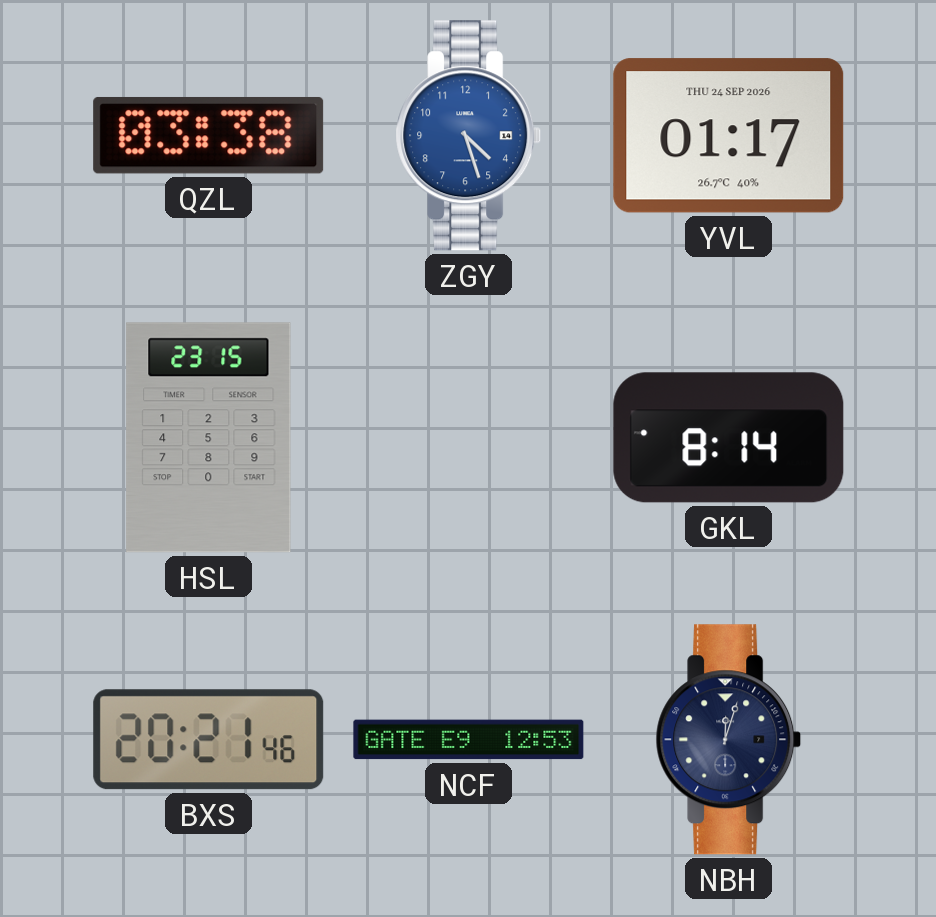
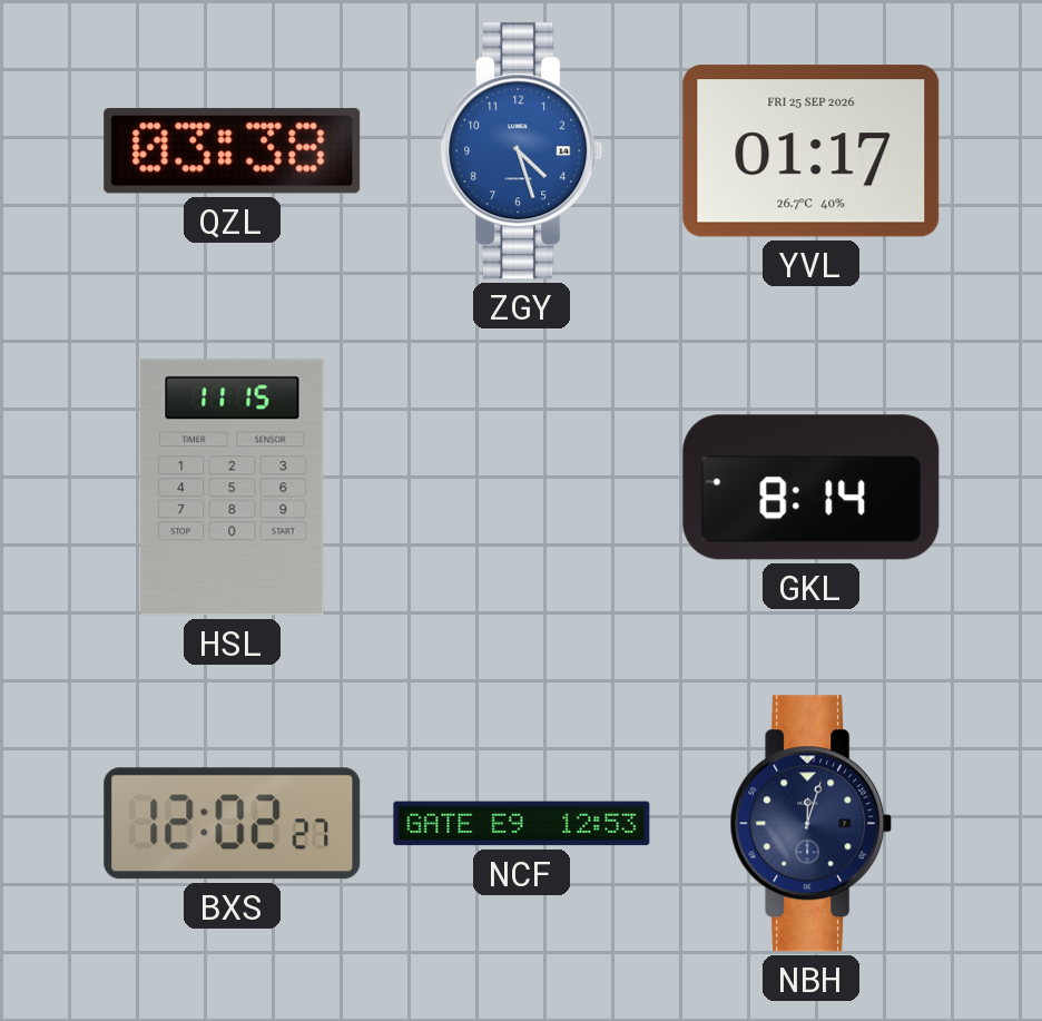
YVL date: THU 24 SEP 2026 -> FRI 25 SEP 2026 (812, 151)
HSL: 23:15 -> 11:15 (233, 488)
BXS: 20:21 -> 12:02 (233, 824)
